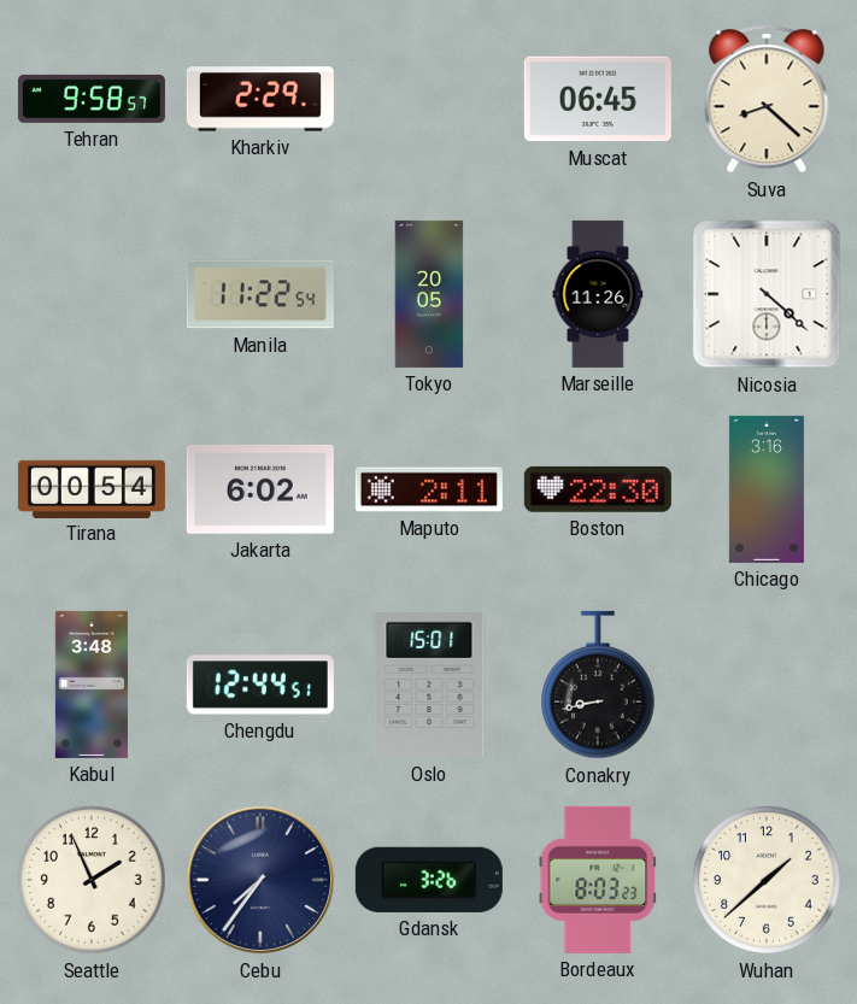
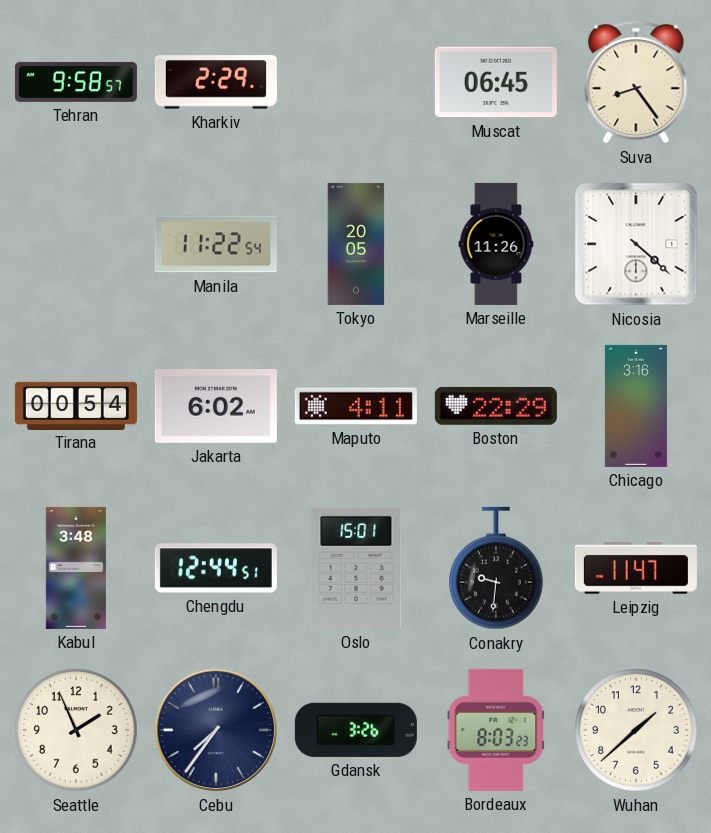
Suva: 8:22 -> 8:24 (636, 82)
Maputo: 2:11 -> 4:11 (356, 406)
Boston: 22:30 -> 22:29 (496, 406)
Conakry: 8:43 -> 9:31 (496, 568)
Leipzig: none -> 11:47 (636, 568)
